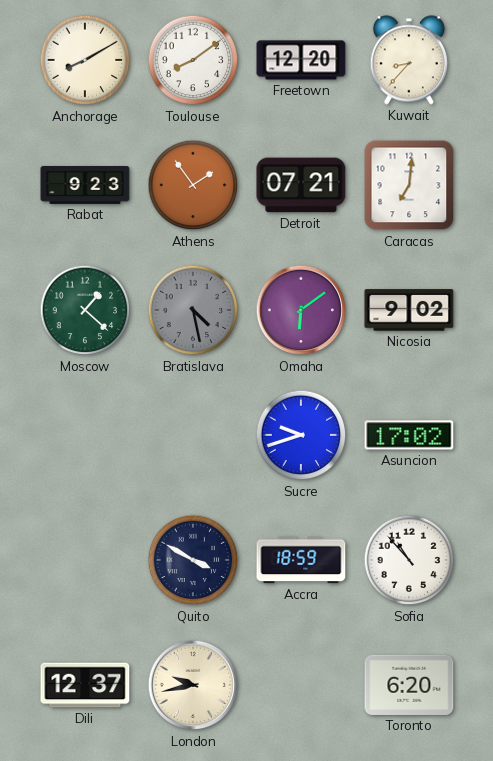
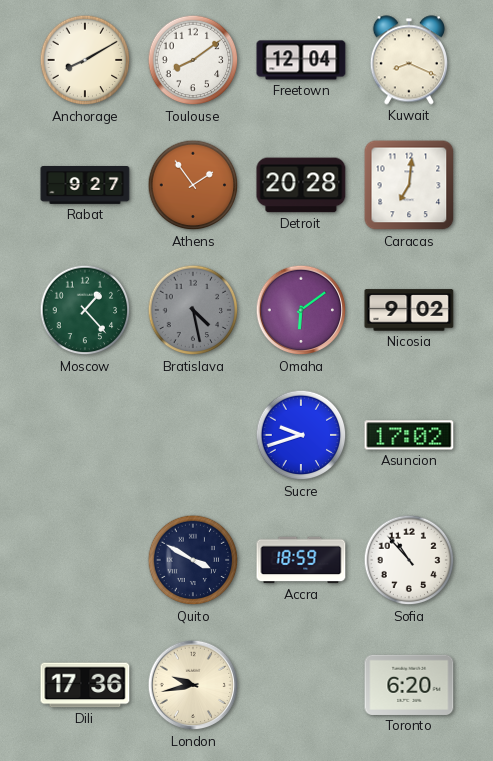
Freetown: 12:20 -> 12:04 (301, 60)
Kuwait: 8:37 -> 8:19 (409, 60)
Rabat: 9:23 -> 9:27 (85, 186)
Detroit: 07:21 -> 20:28 (301, 185)
Moscow: 1:22 -> 1:23 (85, 310)
Dili: 12:37 -> 17:36 (85, 685)
